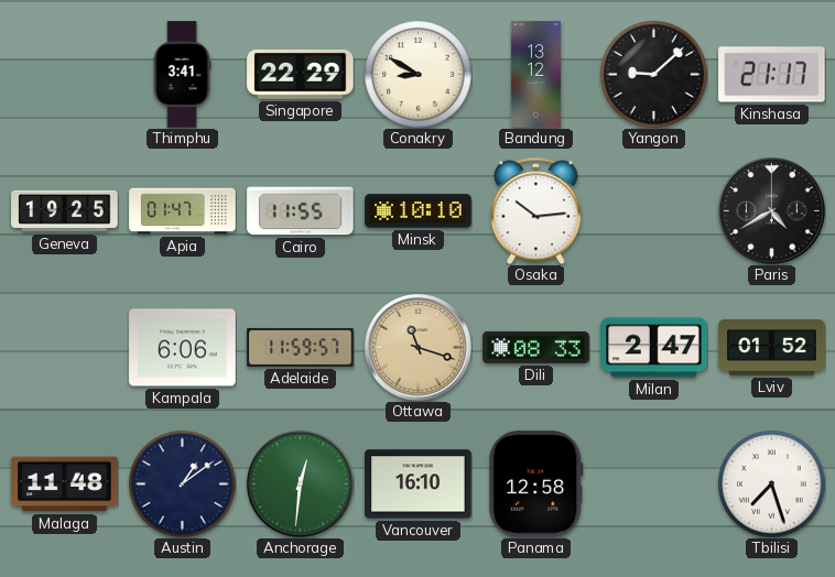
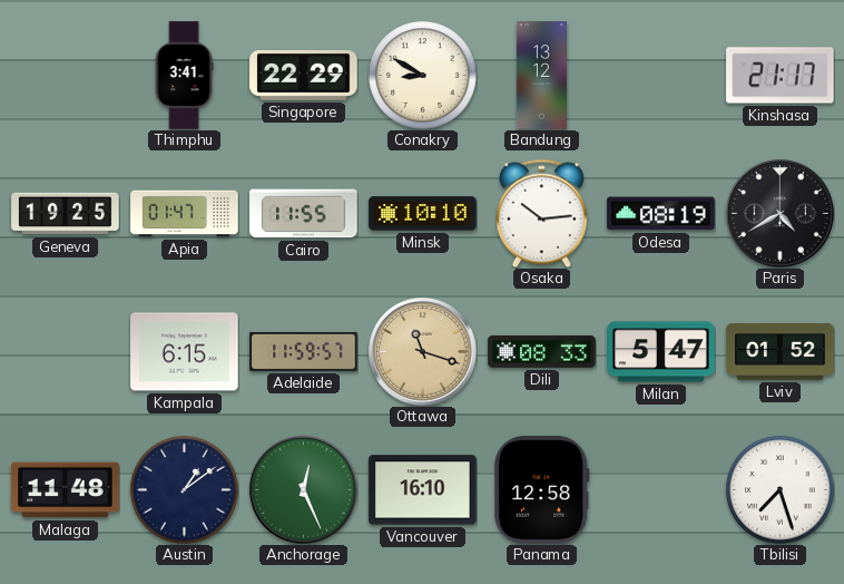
Yangon: 9:08 -> none (654, 75)
Odesa: none -> 08:19 (661, 214)
Kampala: 6:06 -> 6:15 (185, 352)
Milan: 2:47 -> 5:47 (661, 352)
Anchorage: 12:31 -> 12:26 (303, 489)
